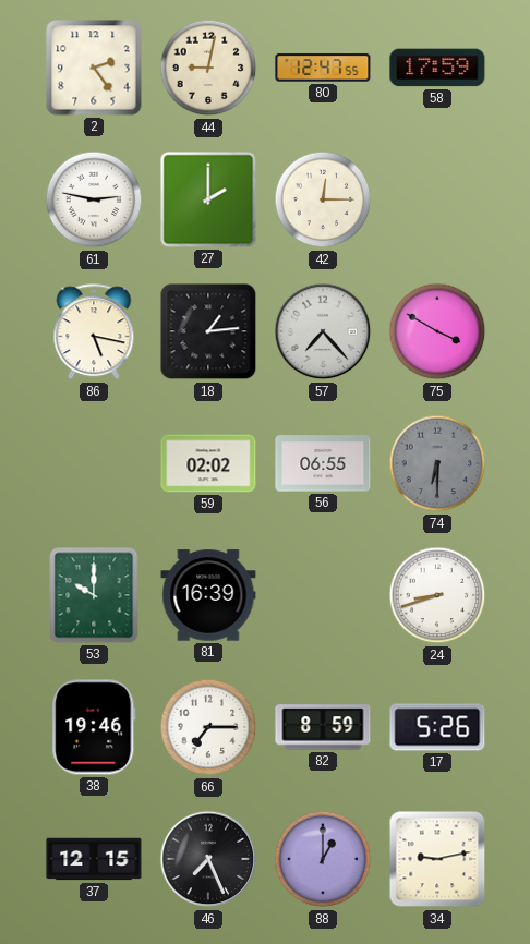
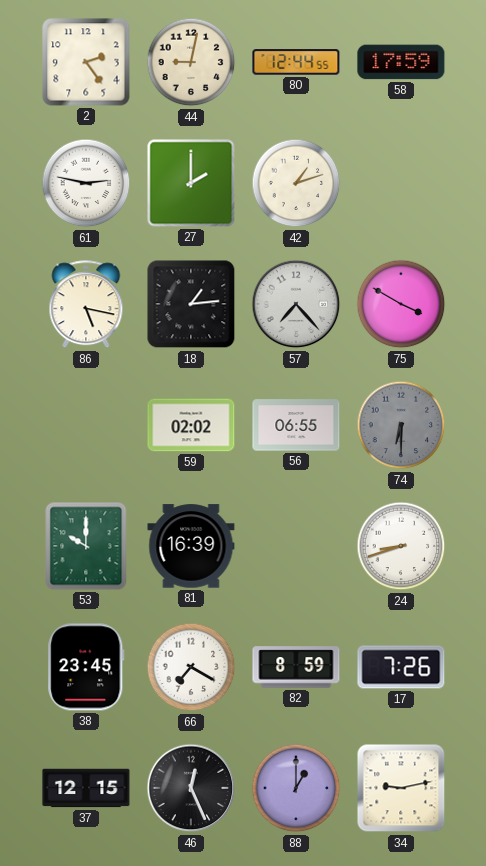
80: 12:47 -> 12:44 (296, 62)
42: 12:15 -> 1:12 (296, 183)
38: 19:46 -> 23:45 (86, 667)
66: 7:15 -> 7:20 (191, 667)
17: 5:26 -> 7:26 (401, 667)
46: 7:26 -> 12:26 (191, 788)
